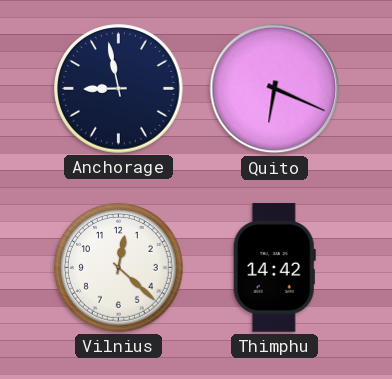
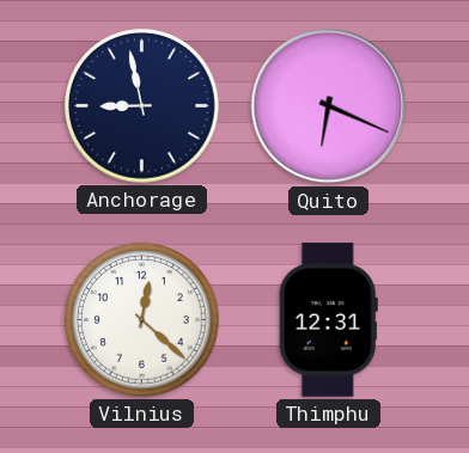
Thimphu: 14:42 -> 12:31 (328, 320)
